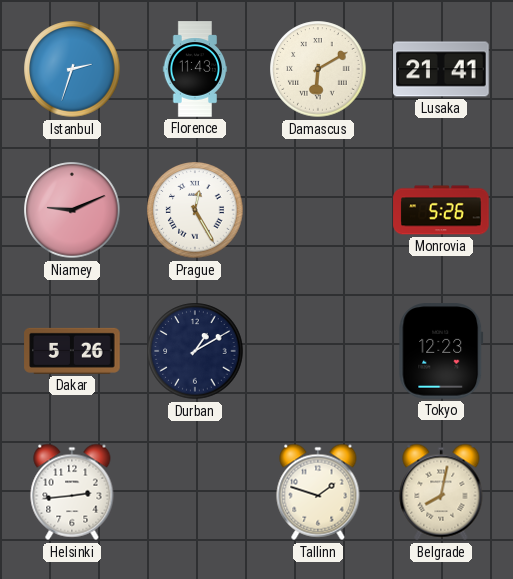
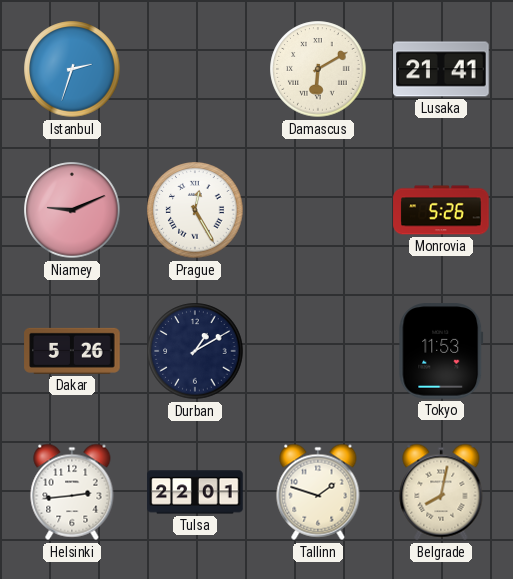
Florence: 11:43 -> none (195, 69)
Tokyo: 12:23 -> 11:53 (441, 351)
Tulsa: none -> 22:01 (195, 492)
